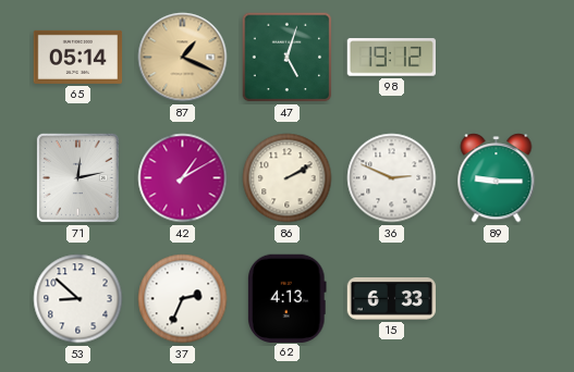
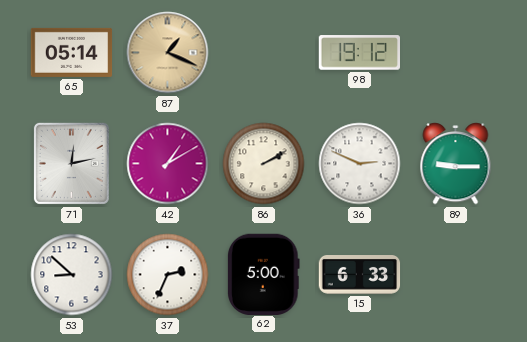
47: 5:03 -> none (288, 58)
62: 4:13 -> 5:00 (264, 274)
